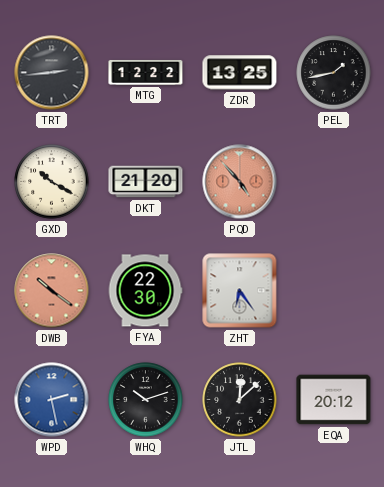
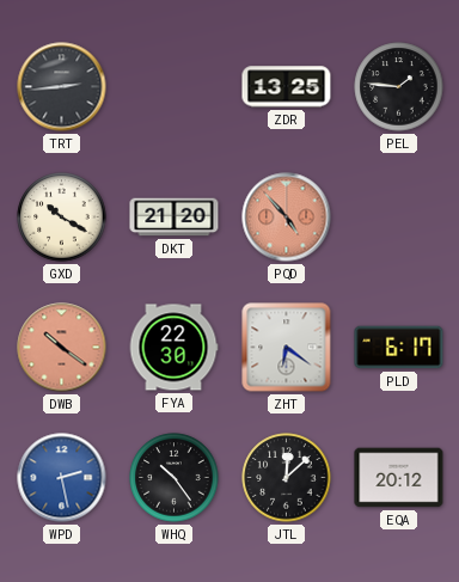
MTG: 12:22 -> none (146, 72)
PEL: 1:43 -> 1:46 (399, 87)
ZHT: 6:24 -> 6:21 (287, 348)
PLD: none -> 6:17 (399, 348)
WHQ: 10:12 -> 10:24 (175, 478)
